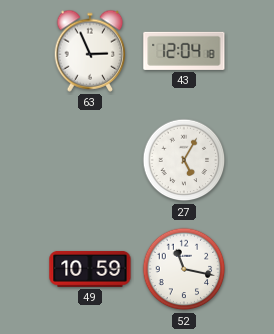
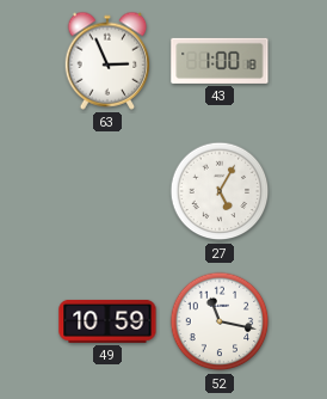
43: 12:04 -> 1:00 (220, 61)
